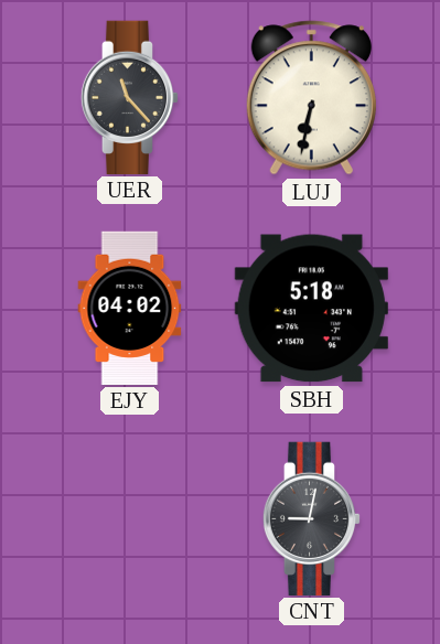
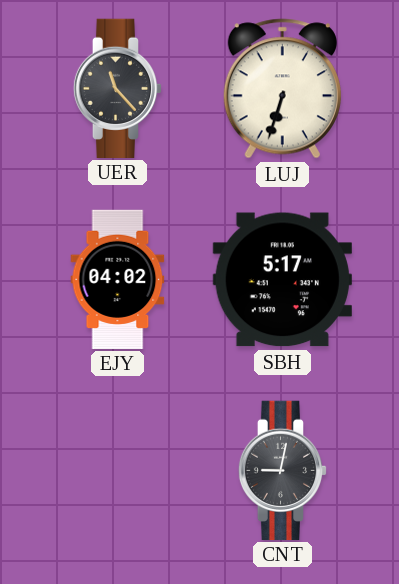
LUJ: 6:32 -> 6:33 (282, 89)
SBH: 5:18 -> 5:17 (282, 280)
